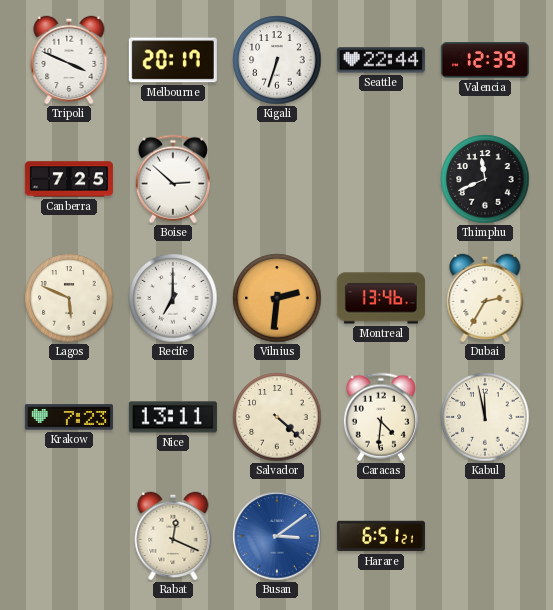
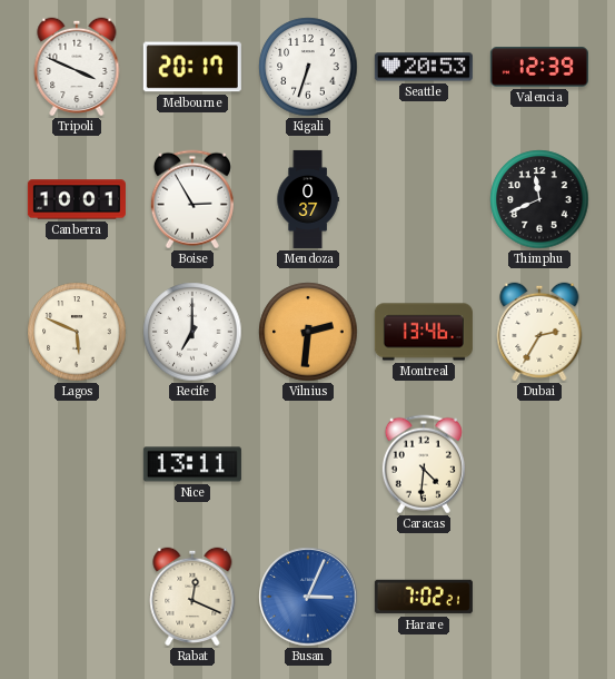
Seattle: 22:44 -> 20:53 (424, 67)
Canberra: 7:25 -> 10:01 (77, 199)
Boise: 2:52 -> 2:55 (192, 199)
Mendoza: none -> 0:37 (308, 199)
Krakow: 7:23 -> none (69, 417)
Salvador: 4:22 -> none (277, 417)
Kabul: 11:58 -> none (485, 417)
Busan: 3:09 -> 3:04 (308, 597)
Harare: 6:51 -> 7:02 (424, 597)
